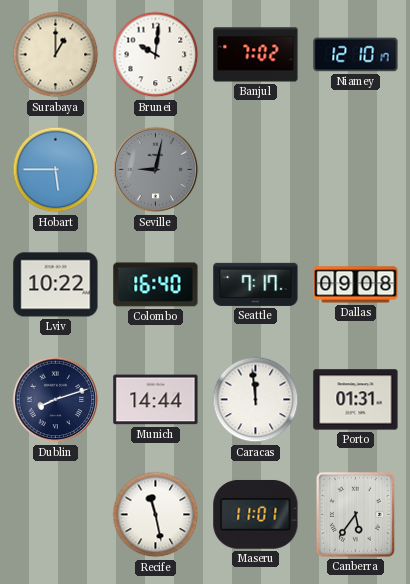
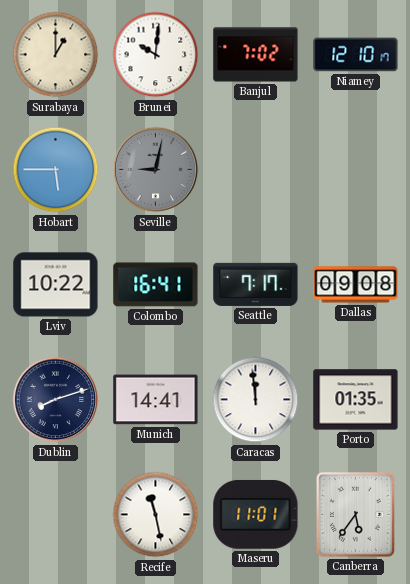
Colombo: 16:40 -> 16:41 (156, 285)
Munich: 14:44 -> 14:41 (156, 400)
Porto: 01:31 -> 01:35 (356, 400)
